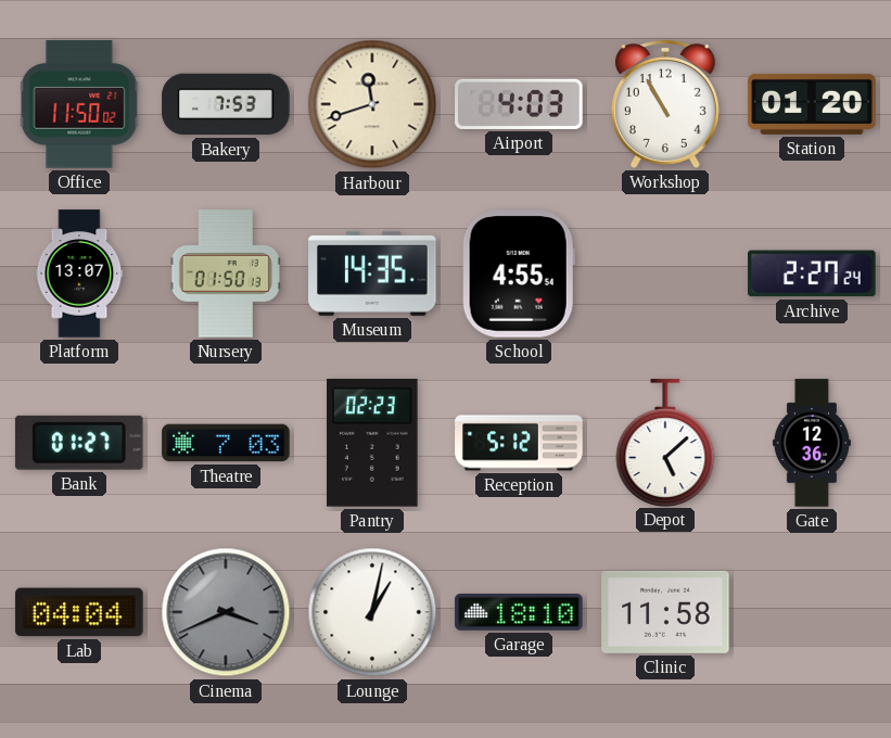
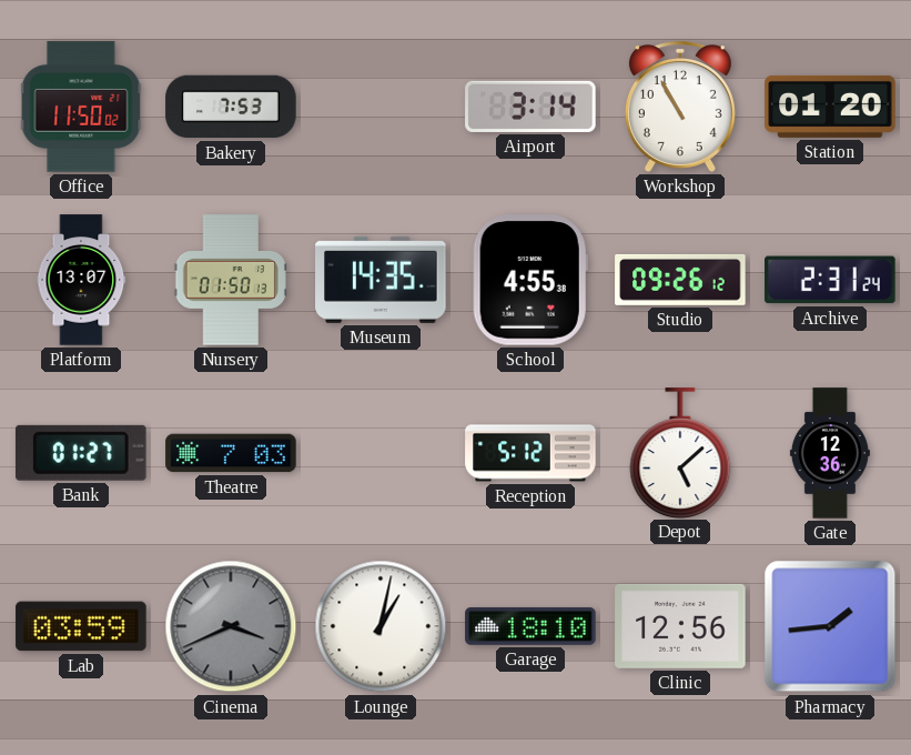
Harbour: 11:42 -> none (372, 104)
Airport: 4:03 -> 3:14 (530, 107)
School: 4:55:54 -> 4:55:38 (530, 280)
Studio: none -> 09:26 (680, 280)
Archive: 2:27 -> 2:31 (830, 280)
Pantry: 02:23 -> none (372, 443)
Lab: 04:04 -> 03:59 (81, 626)
Clinic: 11:58 -> 12:56 (680, 626)
Pharmacy: none -> 1:44 (830, 626)
